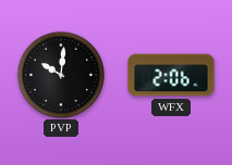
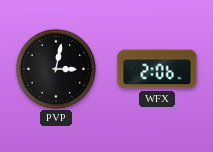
PVP: 10:01 -> 3:02 (55, 68)
